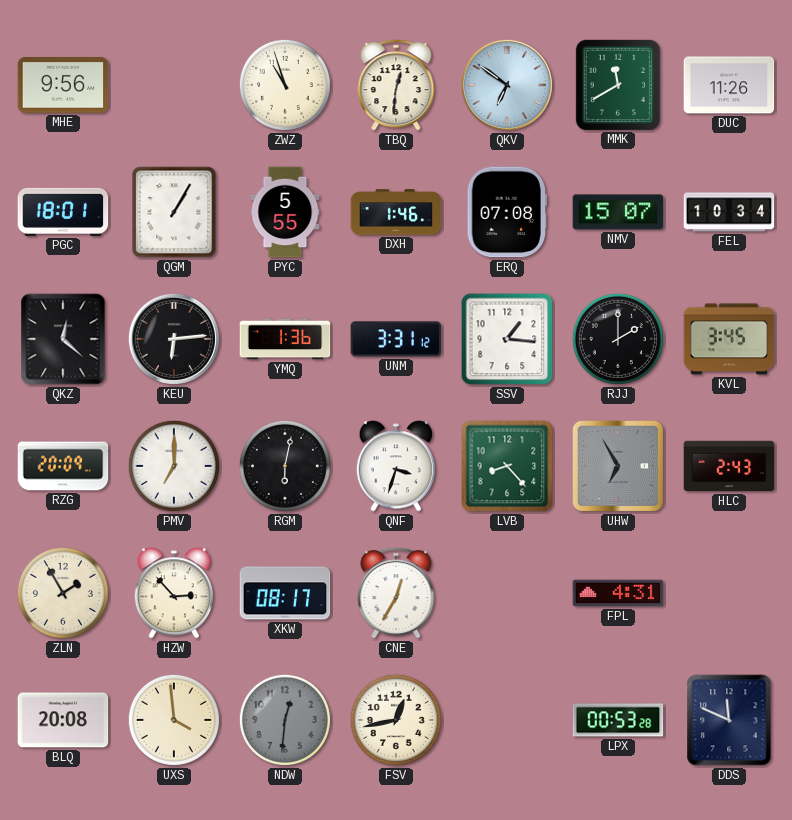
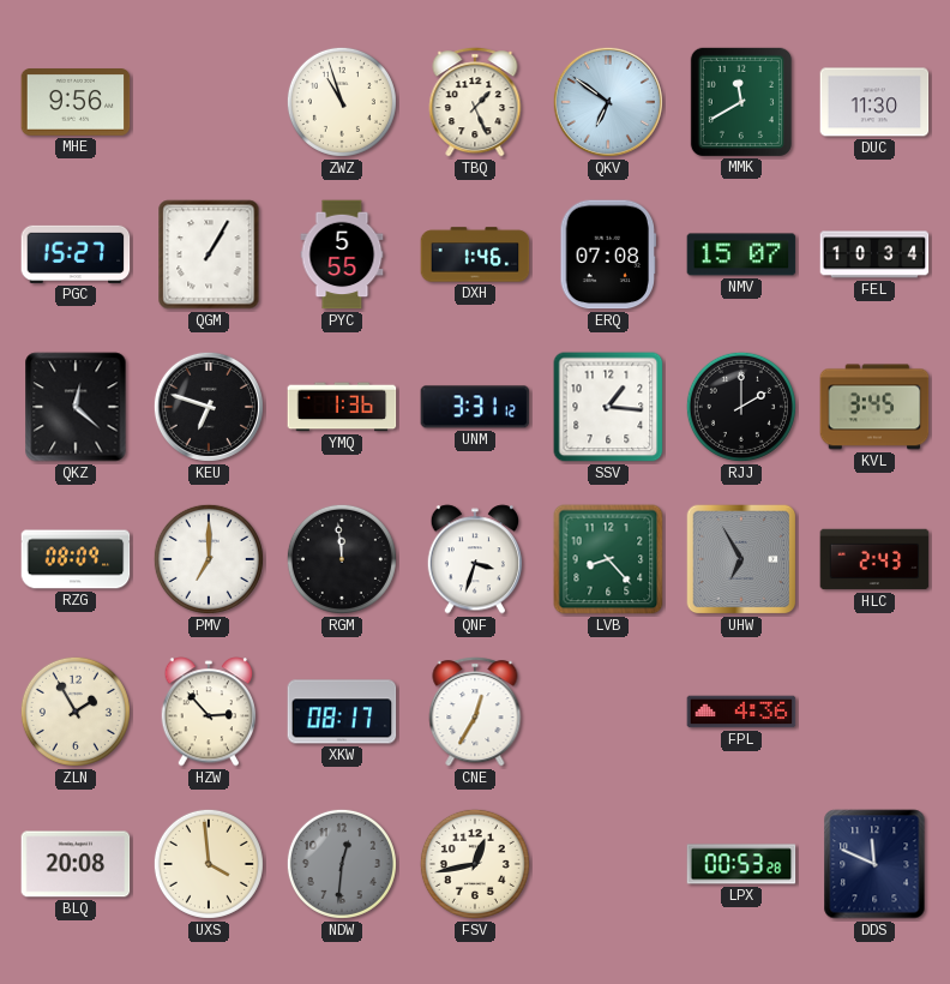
TBQ: 12:31 -> 1:26 (475, 102)
DUC: 11:26 -> 11:30 (874, 102)
PGC: 18:01 -> 15:27 (76, 254)
KEU: 6:14 -> 6:48 (209, 407)
RZG: 20:09 -> 08:09 (76, 559)
RGM: 6:02 -> 11:59 (342, 559)
FPL: 4:31 -> 4:36 (741, 712)
